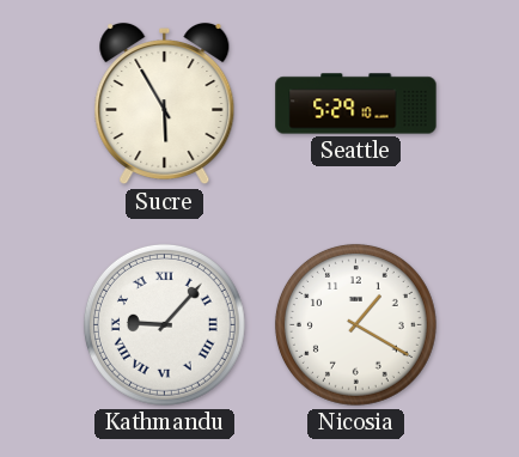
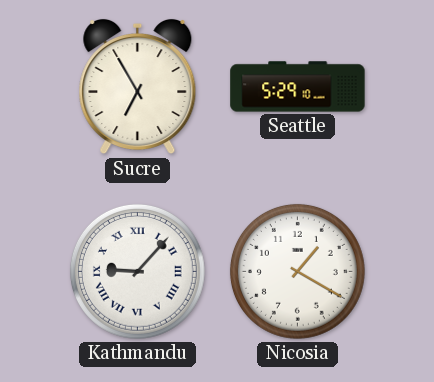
Sucre: 5:55 -> 6:55 (138, 87)
